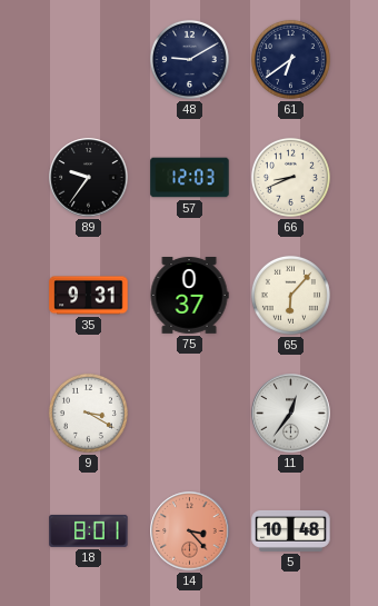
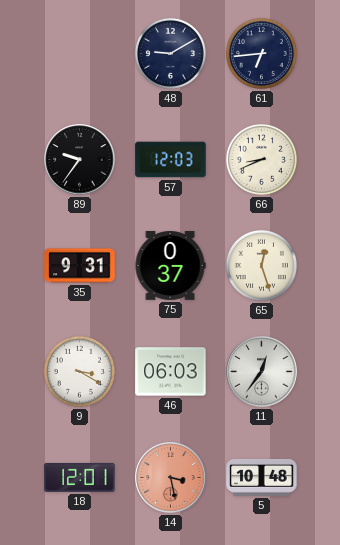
61: 6:39 -> 6:44 (261, 53)
65: 6:07 -> 12:27 (261, 265)
46: none -> 06:03 (171, 372)
18: 8:01 -> 12:01 (80, 477)
14: 3:23 -> 3:28 (171, 478)
